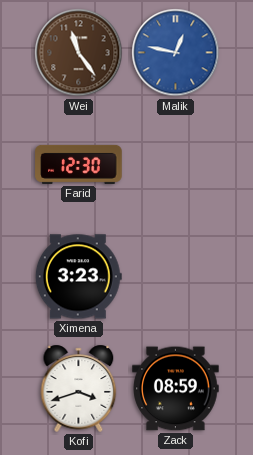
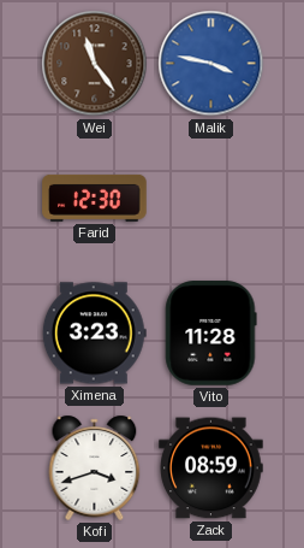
Malik: 12:47 -> 3:47 (211, 64)
Vito: none -> 11:28 (211, 334)
